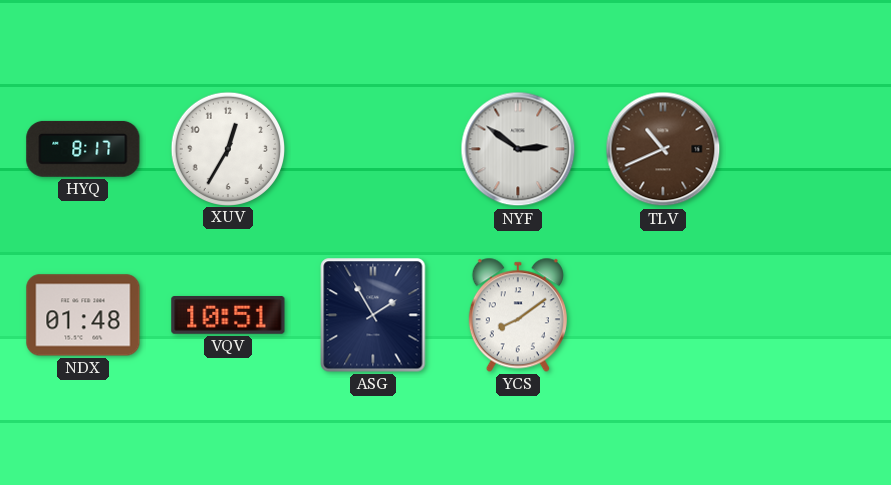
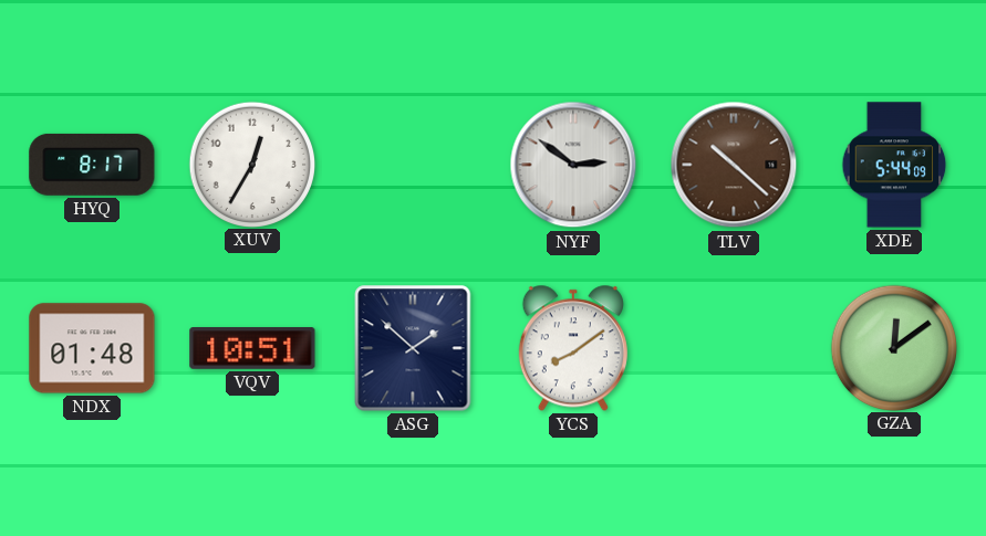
TLV: 10:41 -> 10:22 (734, 165)
XDE: none -> 5:44 (894, 165)
ASG: 1:55 -> 1:52 (413, 348)
GZA: none -> 12:09 (893, 347)
